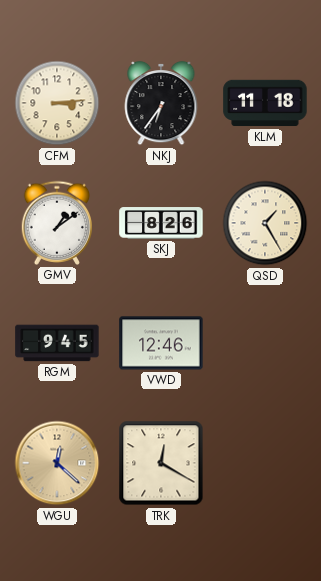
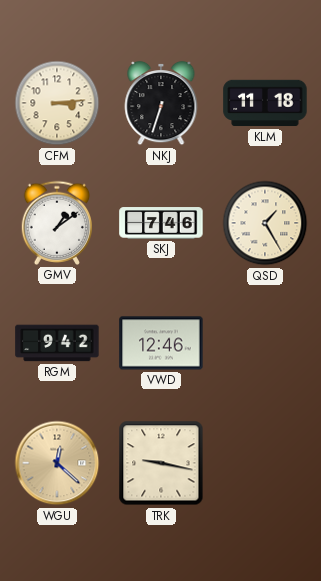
NKJ: 6:36 -> 6:33 (161, 103)
SKJ: 8:26 -> 7:46 (161, 223)
RGM: 9:45 -> 9:42 (57, 343)
TRK: 12:20 -> 9:17 (161, 463)
